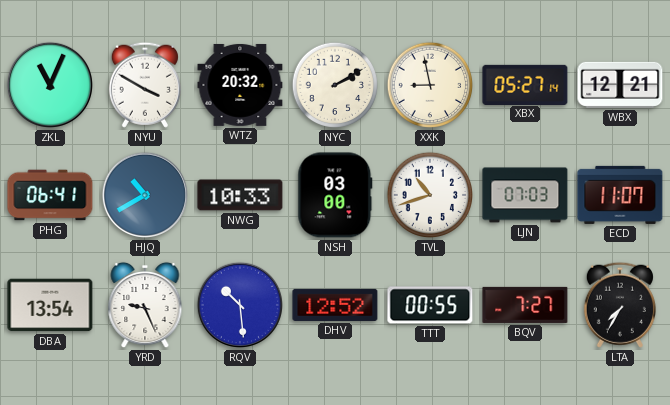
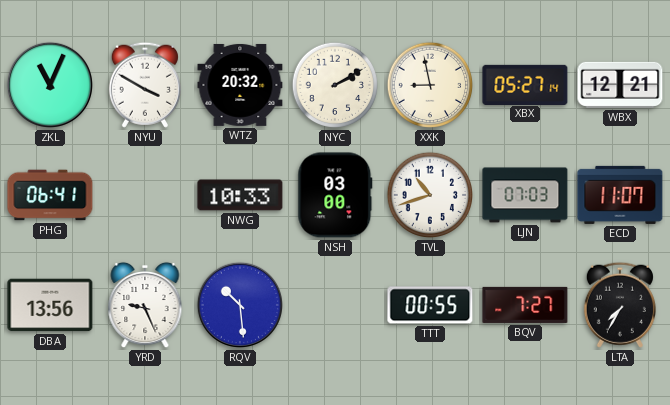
HJQ: 10:40 -> none (145, 195)
DBA: 13:54 -> 13:56 (50, 305)
DHV: 12:52 -> none (335, 305)
